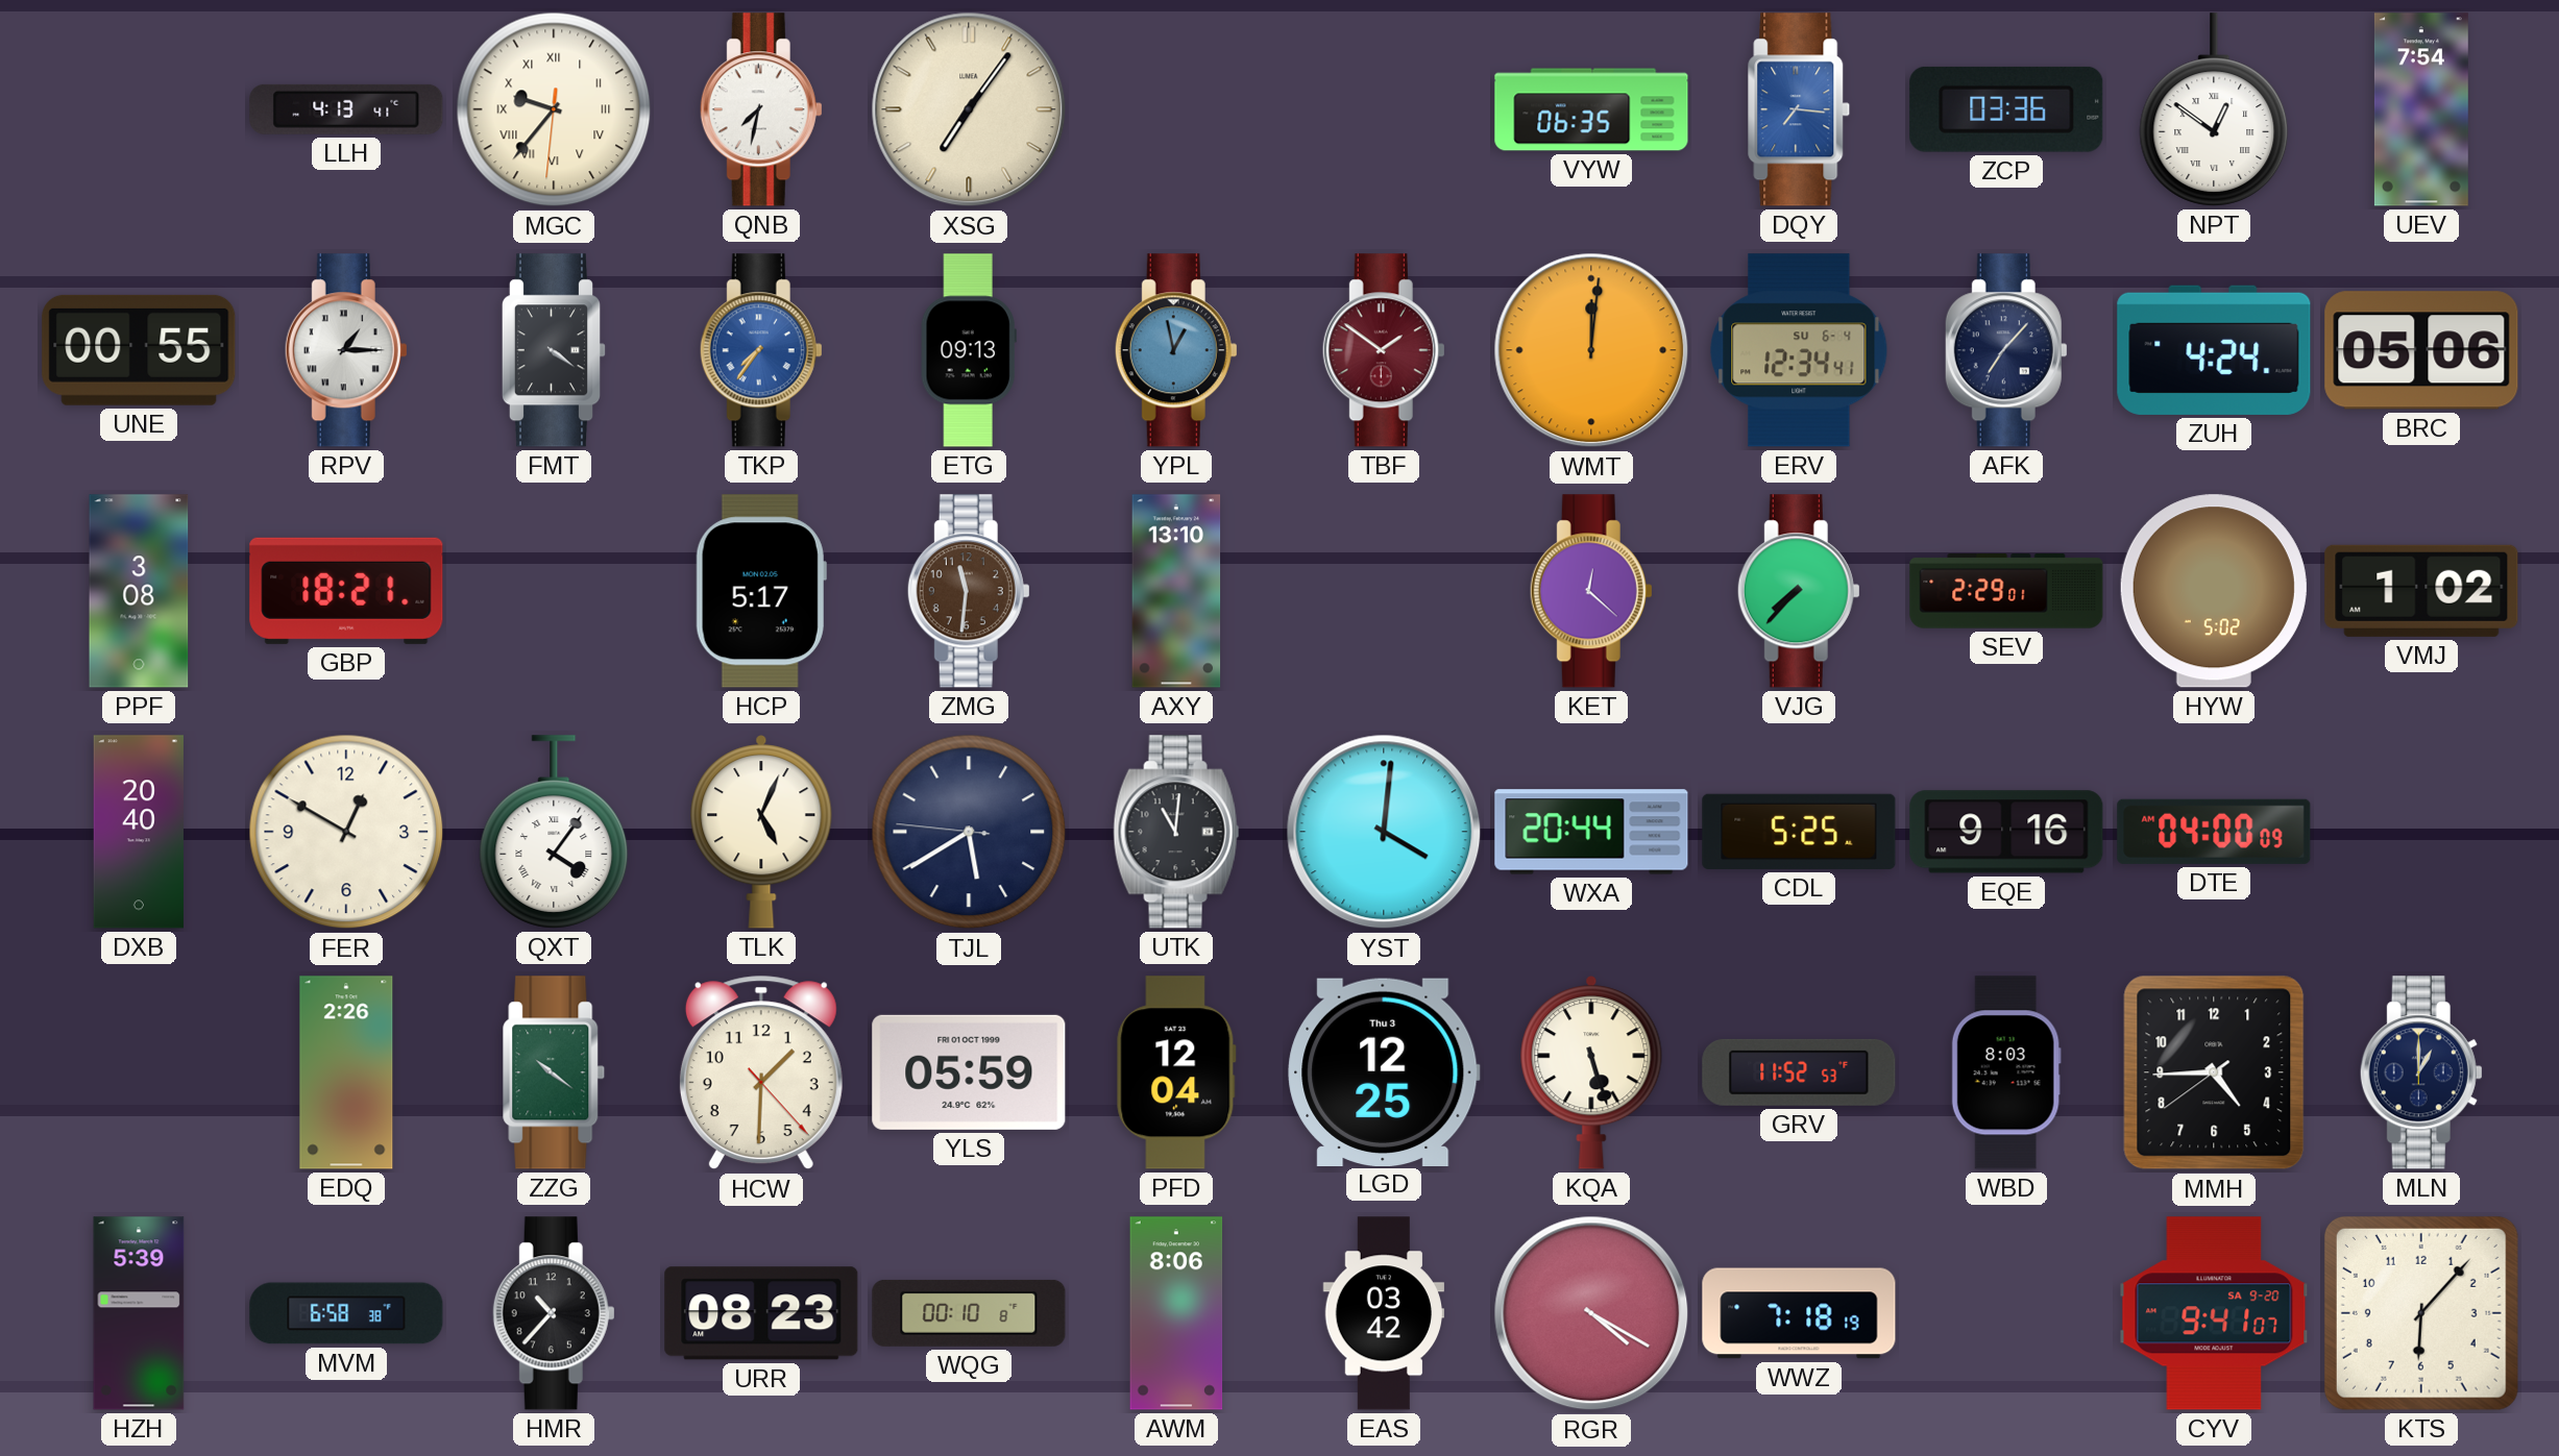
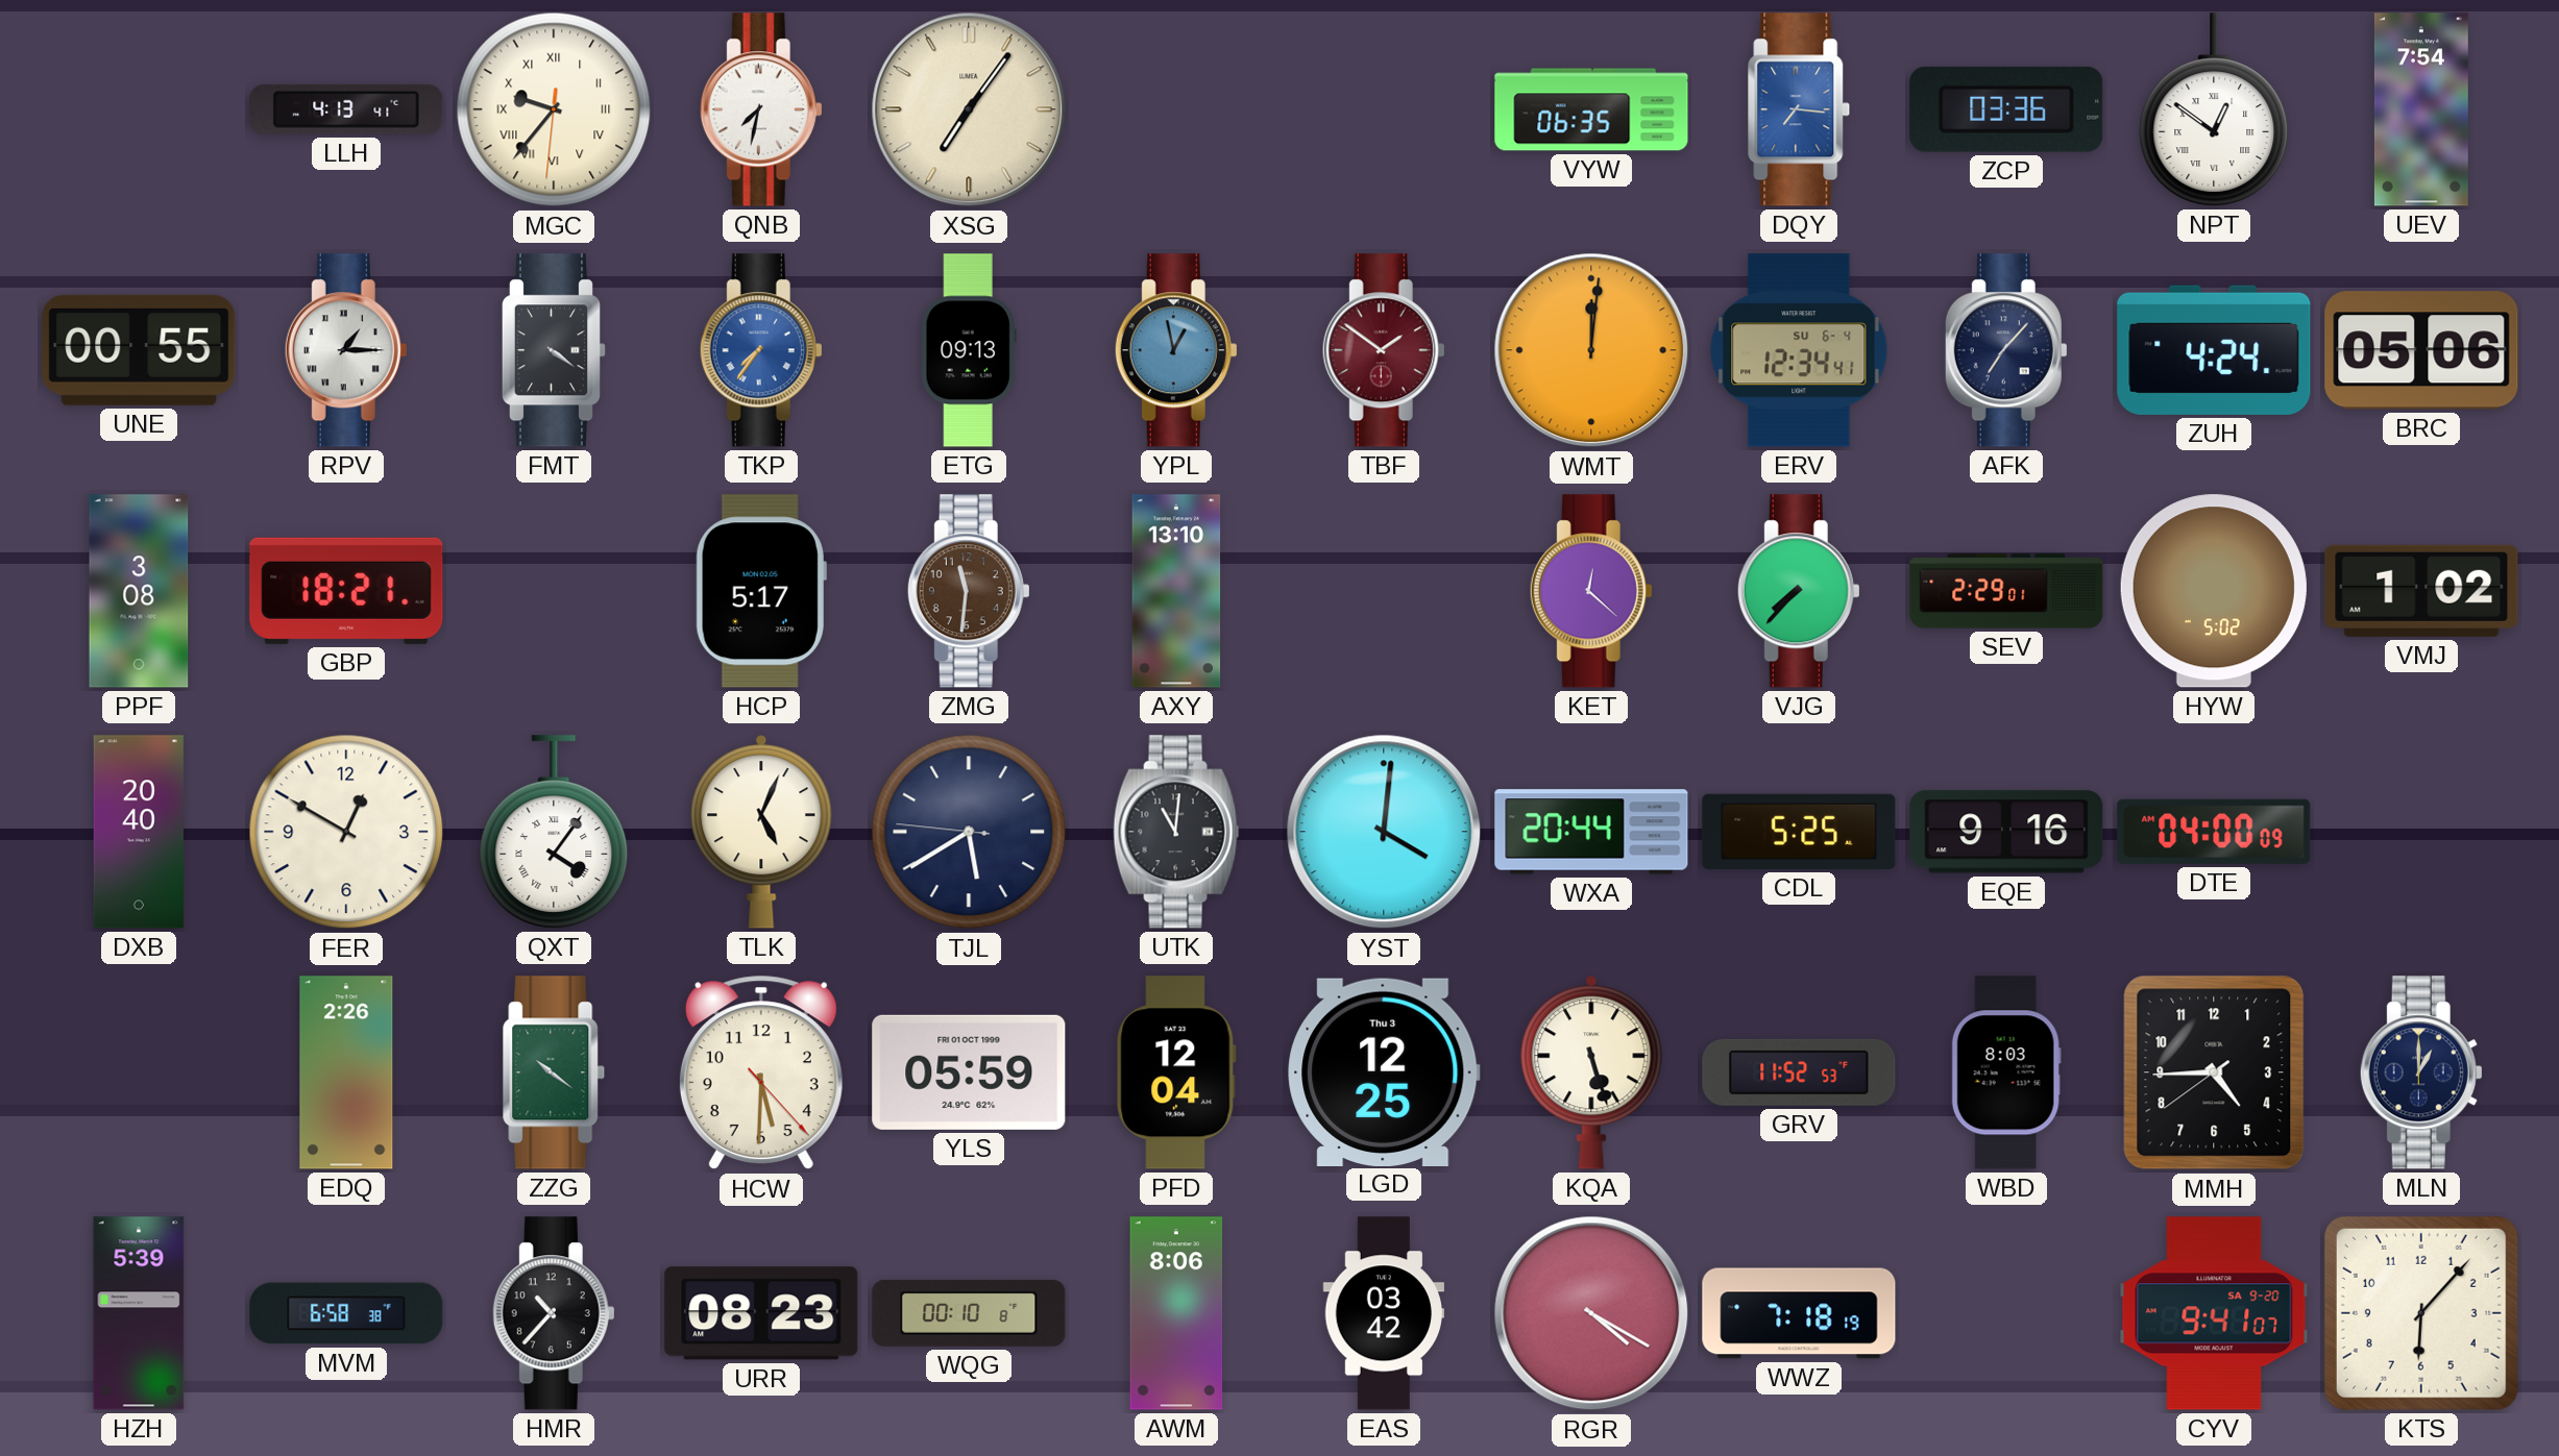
HCW: 1:30 -> 5:30 (761, 1072)
